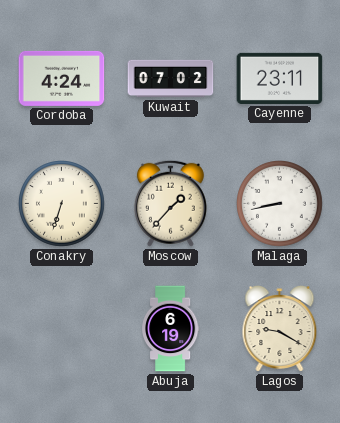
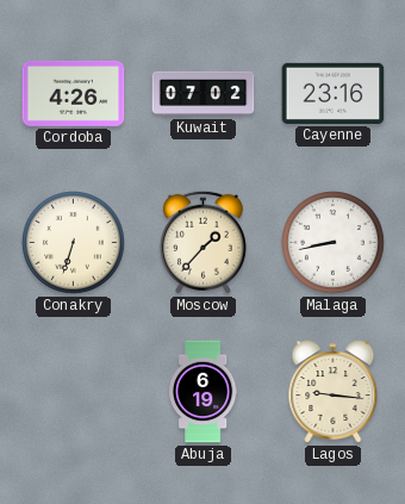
Cordoba: 4:24 -> 4:26 (74, 93)
Cayenne: 23:11 -> 23:16 (334, 93)
Lagos: 9:20 -> 9:16 (334, 392)
